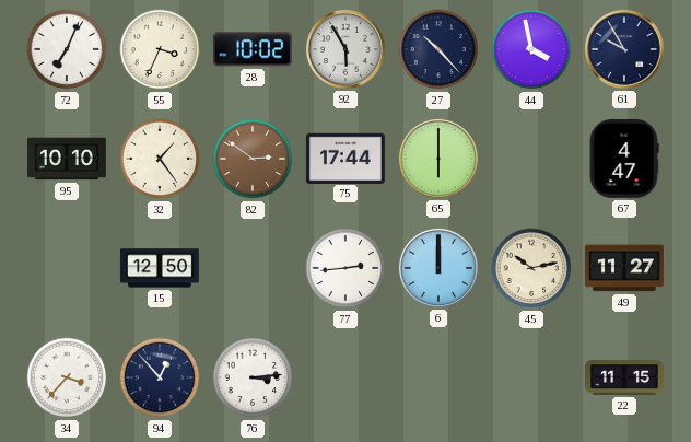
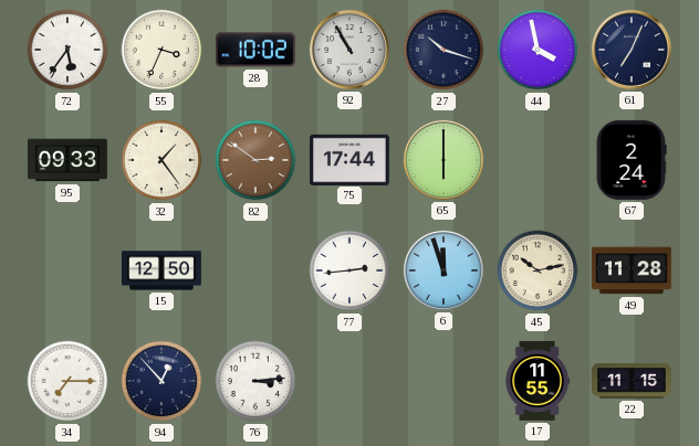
72: 7:04 -> 5:36 (67, 50)
92: 5:55 -> 10:55 (349, 50)
27: 10:23 -> 10:18 (444, 50)
61: 9:55 -> 7:04 (632, 50)
95: 10:10 -> 09:33 (67, 160)
67: 4:47 -> 2:24 (632, 160)
6: 12:00 -> 11:57 (444, 270)
49: 11:27 -> 11:28 (632, 270)
34: 3:37 -> 7:15 (67, 381)
17: none -> 11:55 (538, 382)
